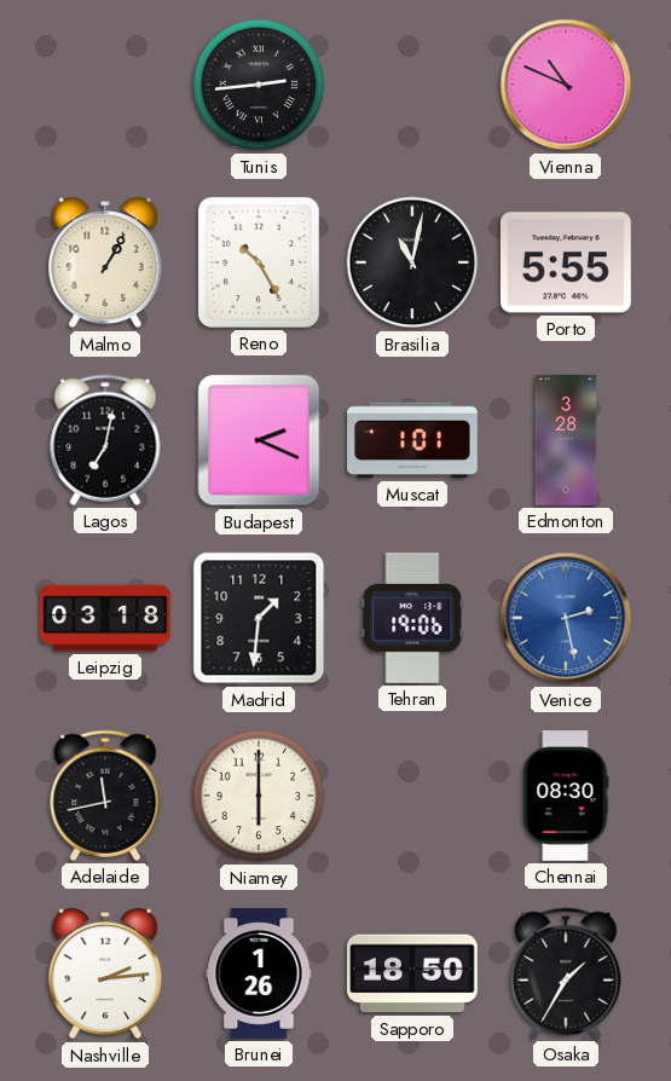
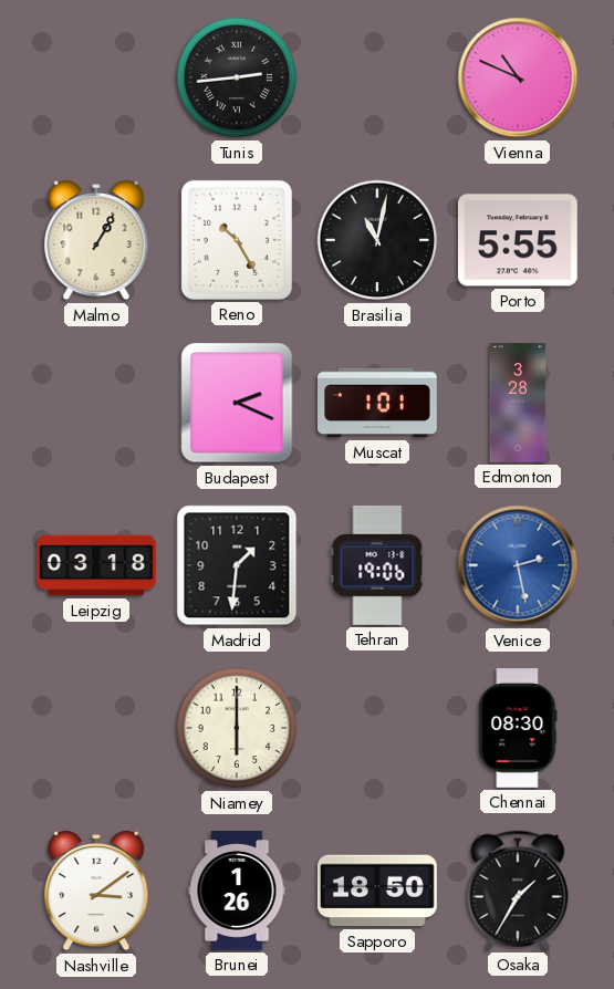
Lagos: 7:02 -> none (105, 440)
Adelaide: 11:43 -> none (105, 796)
Nashville: 2:14 -> 3:09 (96, 891)
